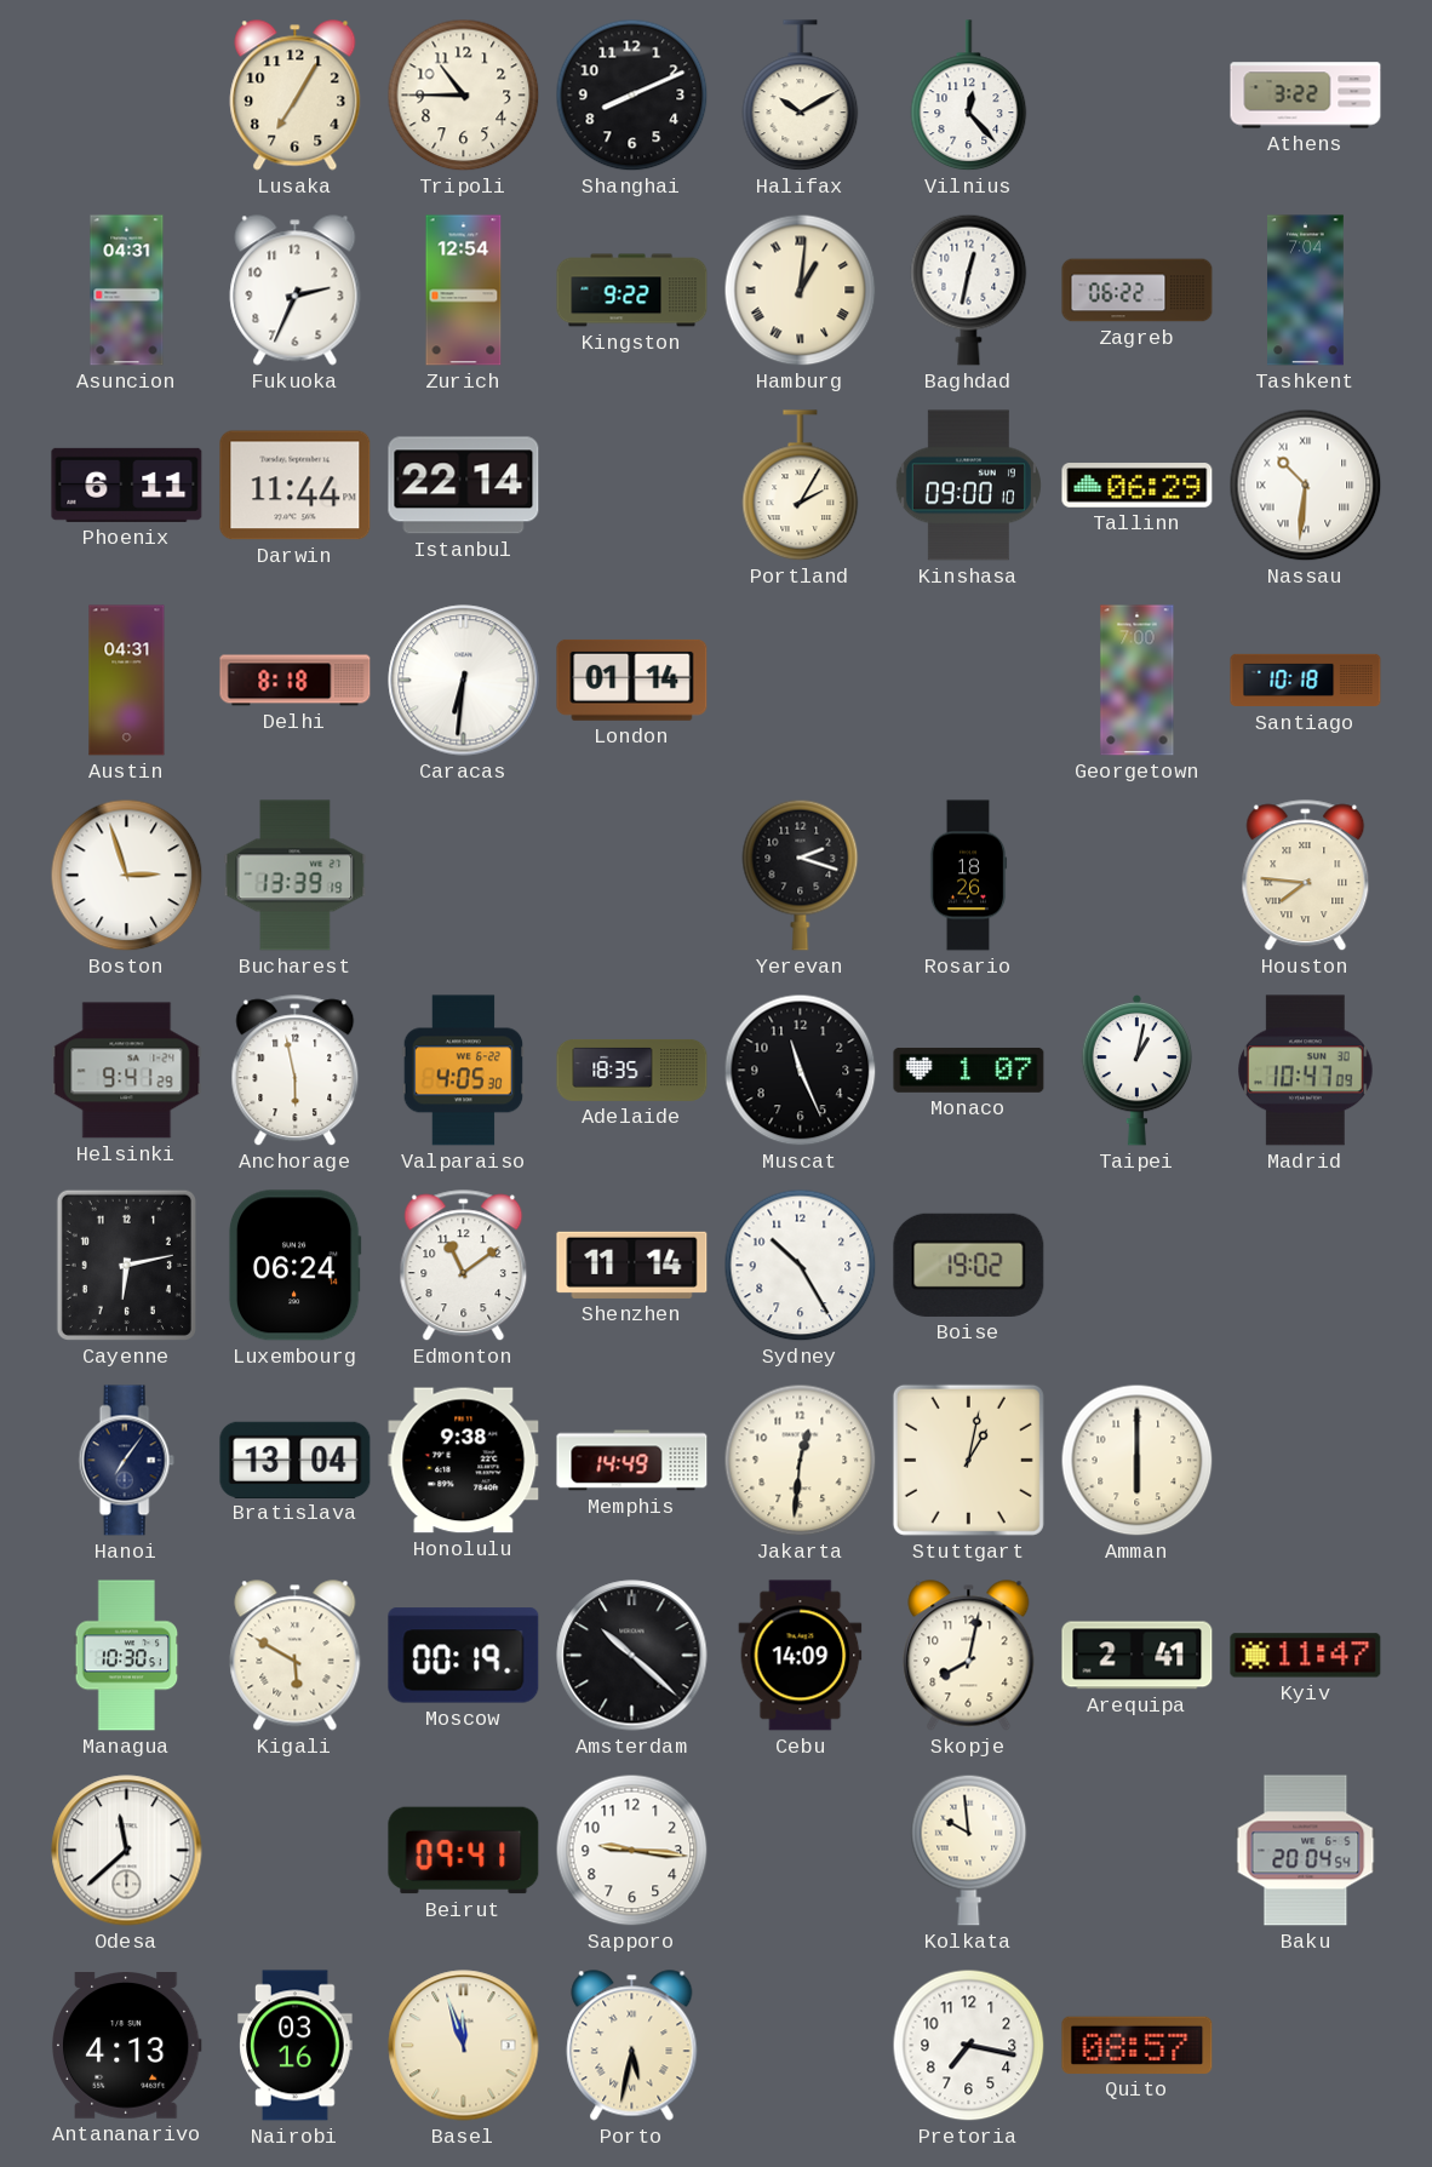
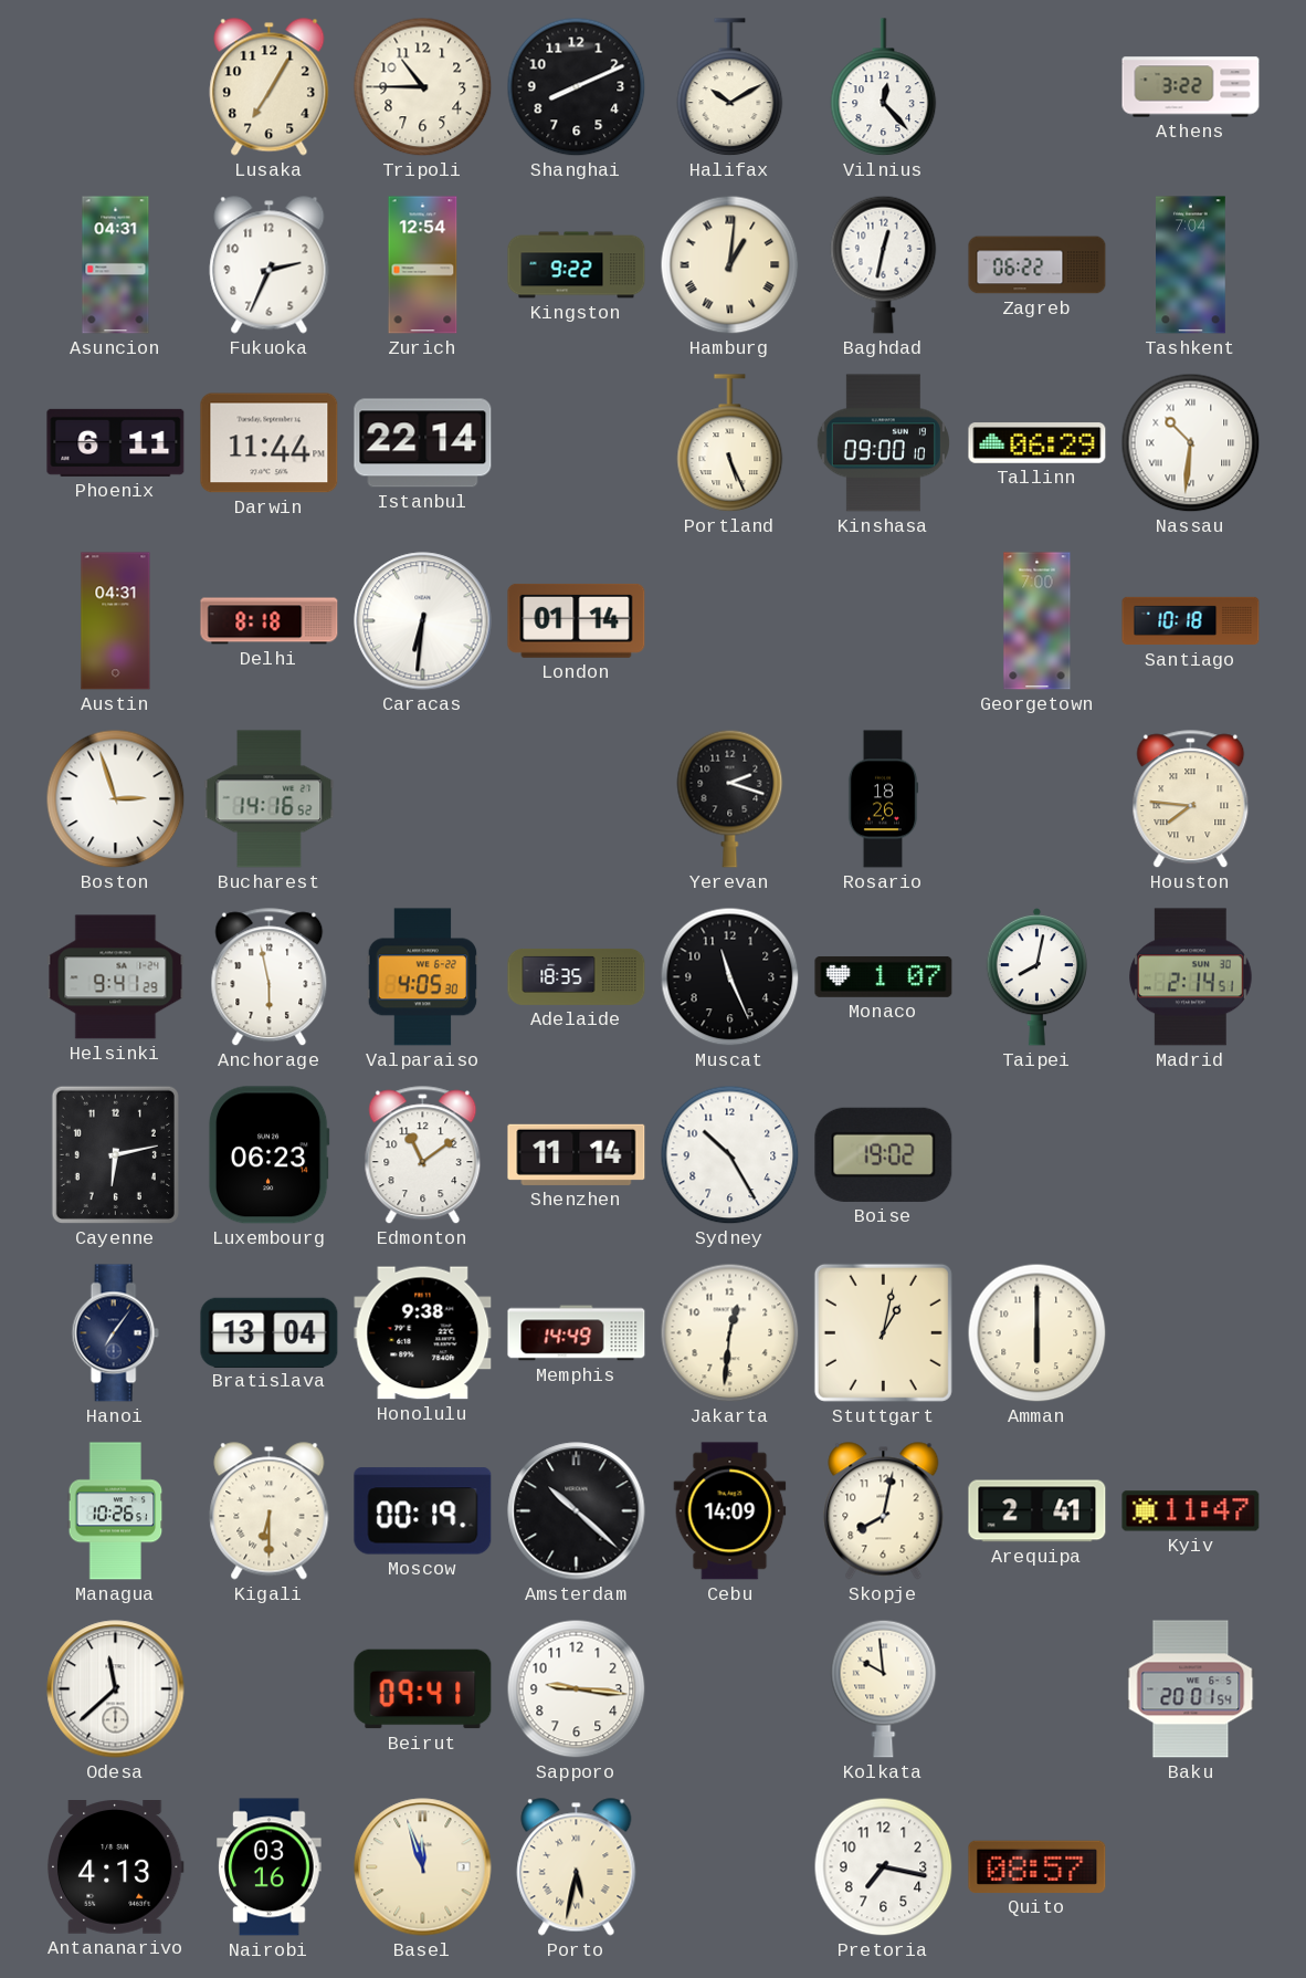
Portland: 2:05 -> 5:26 (730, 443)
Bucharest: 13:39 -> 14:16 (270, 799)
Taipei: 1:02 -> 8:02 (1038, 976)
Madrid: 10:47 -> 2:14 (1191, 977)
Luxembourg: 06:24 -> 06:23 (268, 1155)
Managua: 10:30 -> 10:26 (116, 1511)
Kigali: 5:50 -> 6:30 (270, 1511)
Baku: 20:04 -> 20:01 (1191, 1689)
